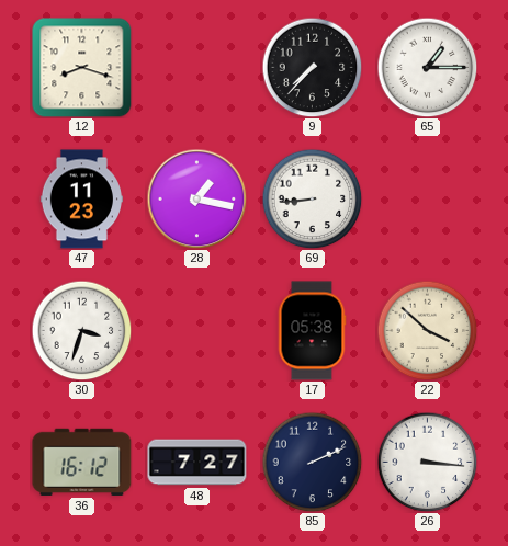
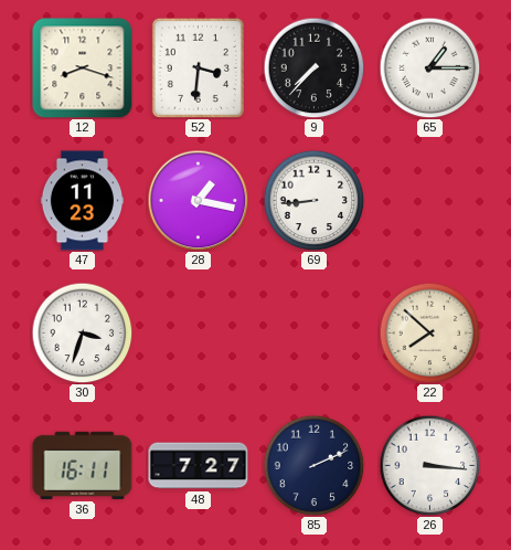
52: none -> 3:31 (198, 67)
17: 05:38 -> none (312, 331)
22: 3:52 -> 7:52 (429, 332)
36: 16:12 -> 16:11 (83, 465)
